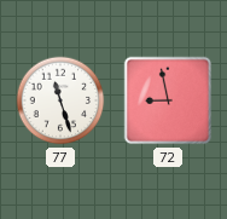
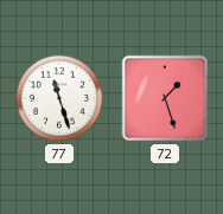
72: 8:58 -> 1:27 (165, 98)
